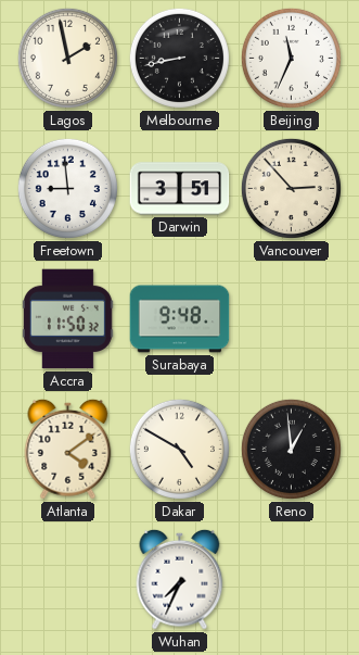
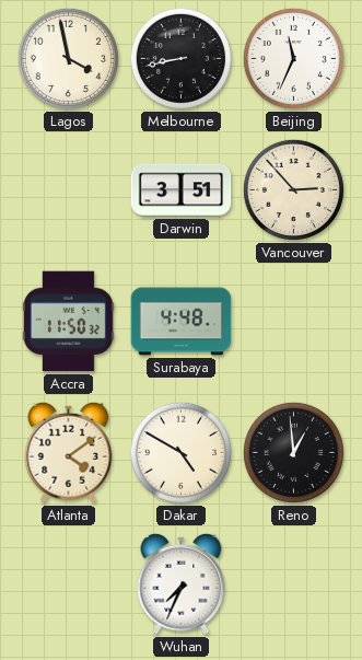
Lagos: 1:58 -> 3:58 (68, 58)
Freetown: 8:59 -> none (67, 188)
Surabaya: 9:48 -> 4:48 (182, 322)
